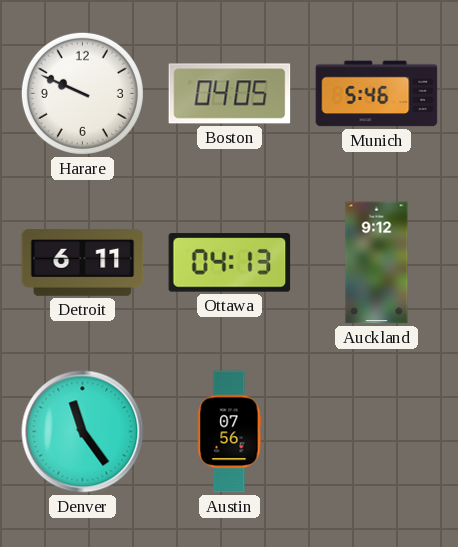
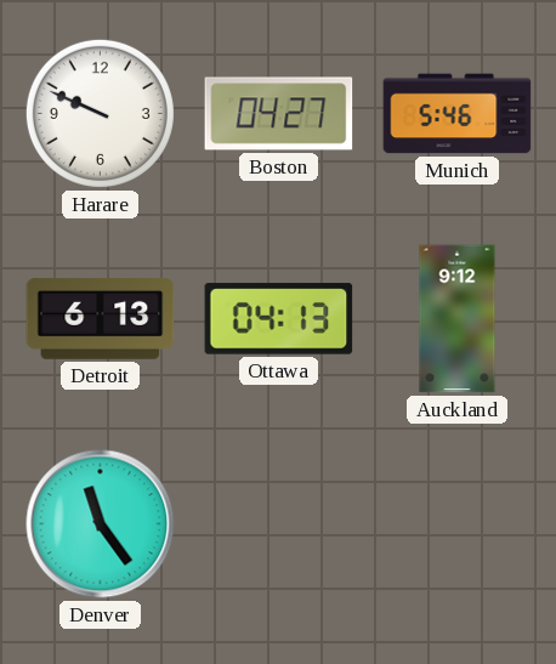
Boston: 04:05 -> 04:27 (279, 114)
Detroit: 6:11 -> 6:13 (101, 318)
Austin: 07:56 -> none (230, 432)
